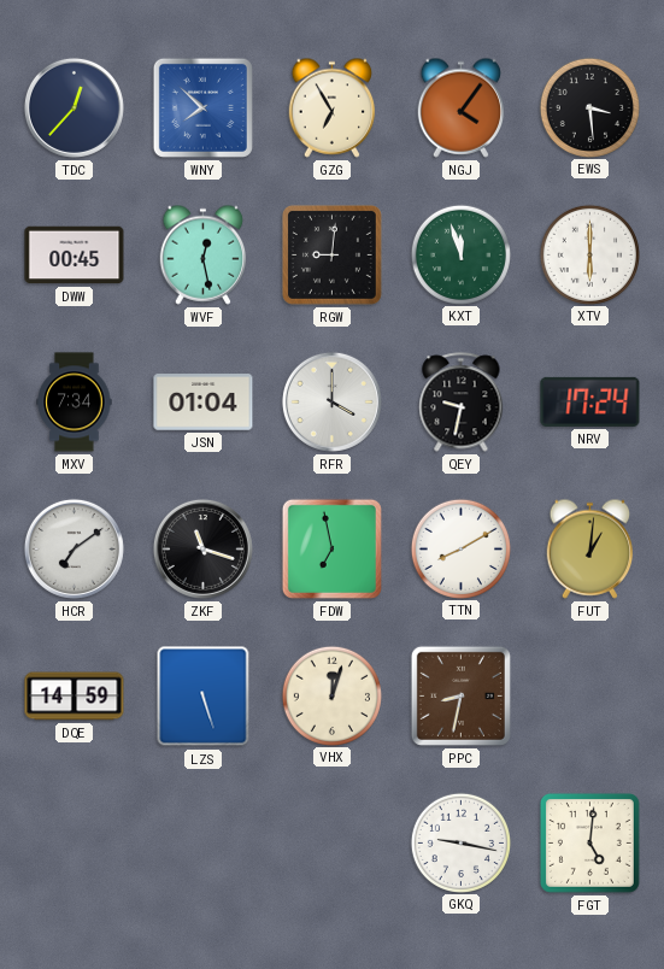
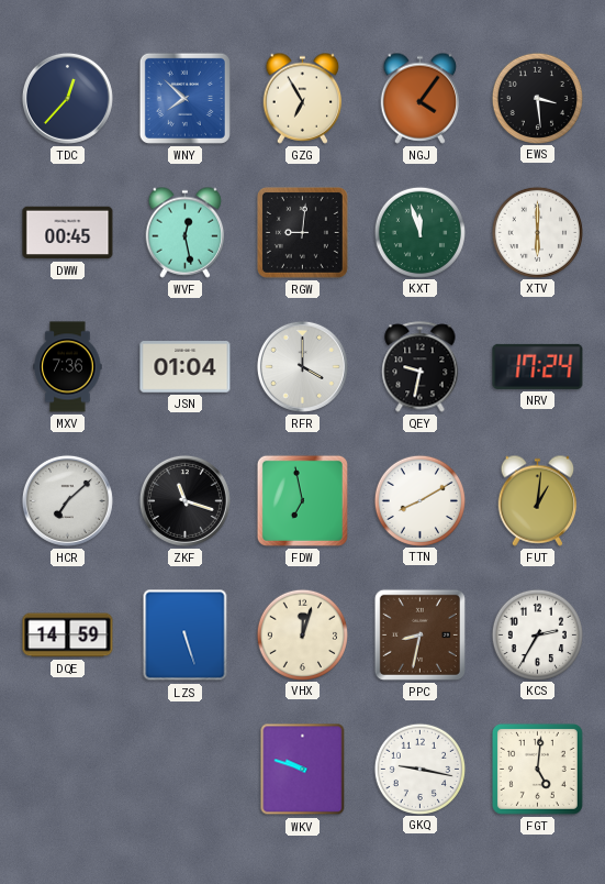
MXV: 7:34 -> 7:36 (68, 367)
HCR: 7:09 -> 7:08 (67, 500)
KCS: none -> 2:35 (537, 634)
WKV: none -> 9:48 (303, 770)
